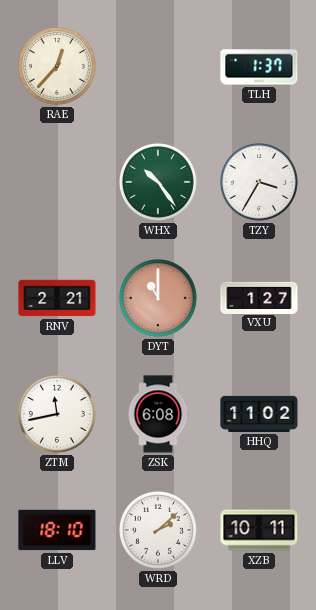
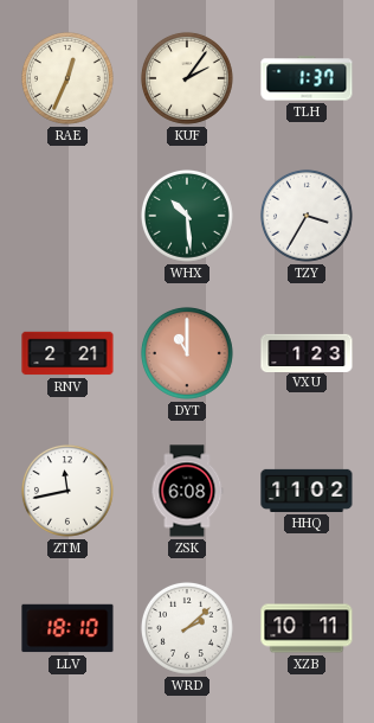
RAE: 12:37 -> 12:34 (67, 78)
KUF: none -> 2:06 (187, 78)
WHX: 10:24 -> 10:29 (187, 216)
VXU: 1:27 -> 1:23 (307, 352)
